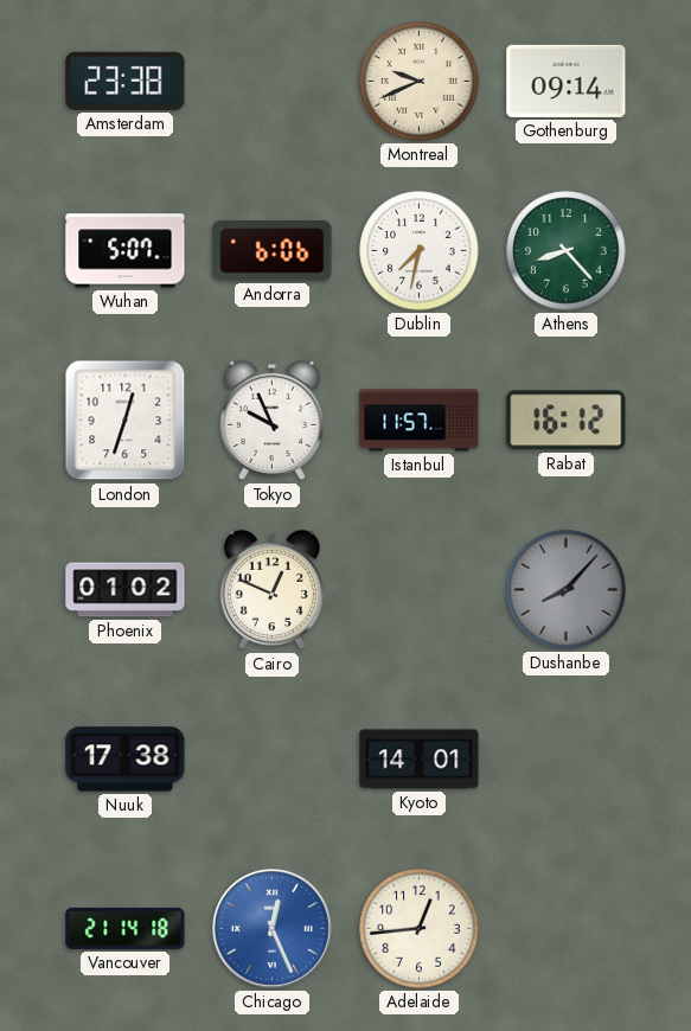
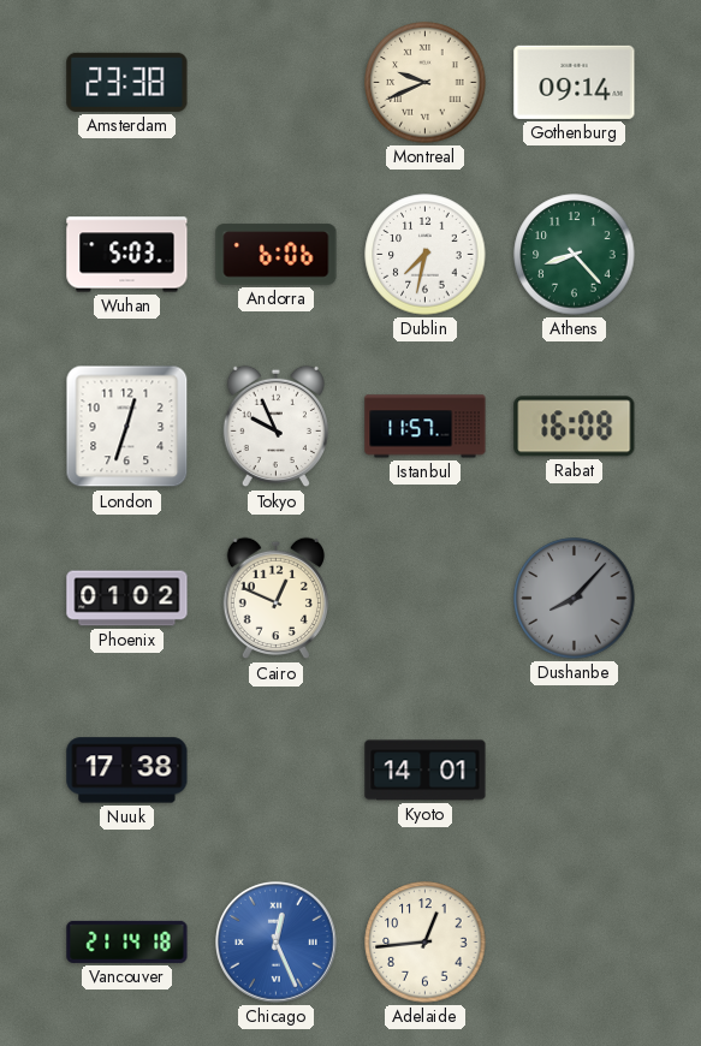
Wuhan: 5:07 -> 5:03 (127, 255)
Rabat: 16:12 -> 16:08 (575, 427)
